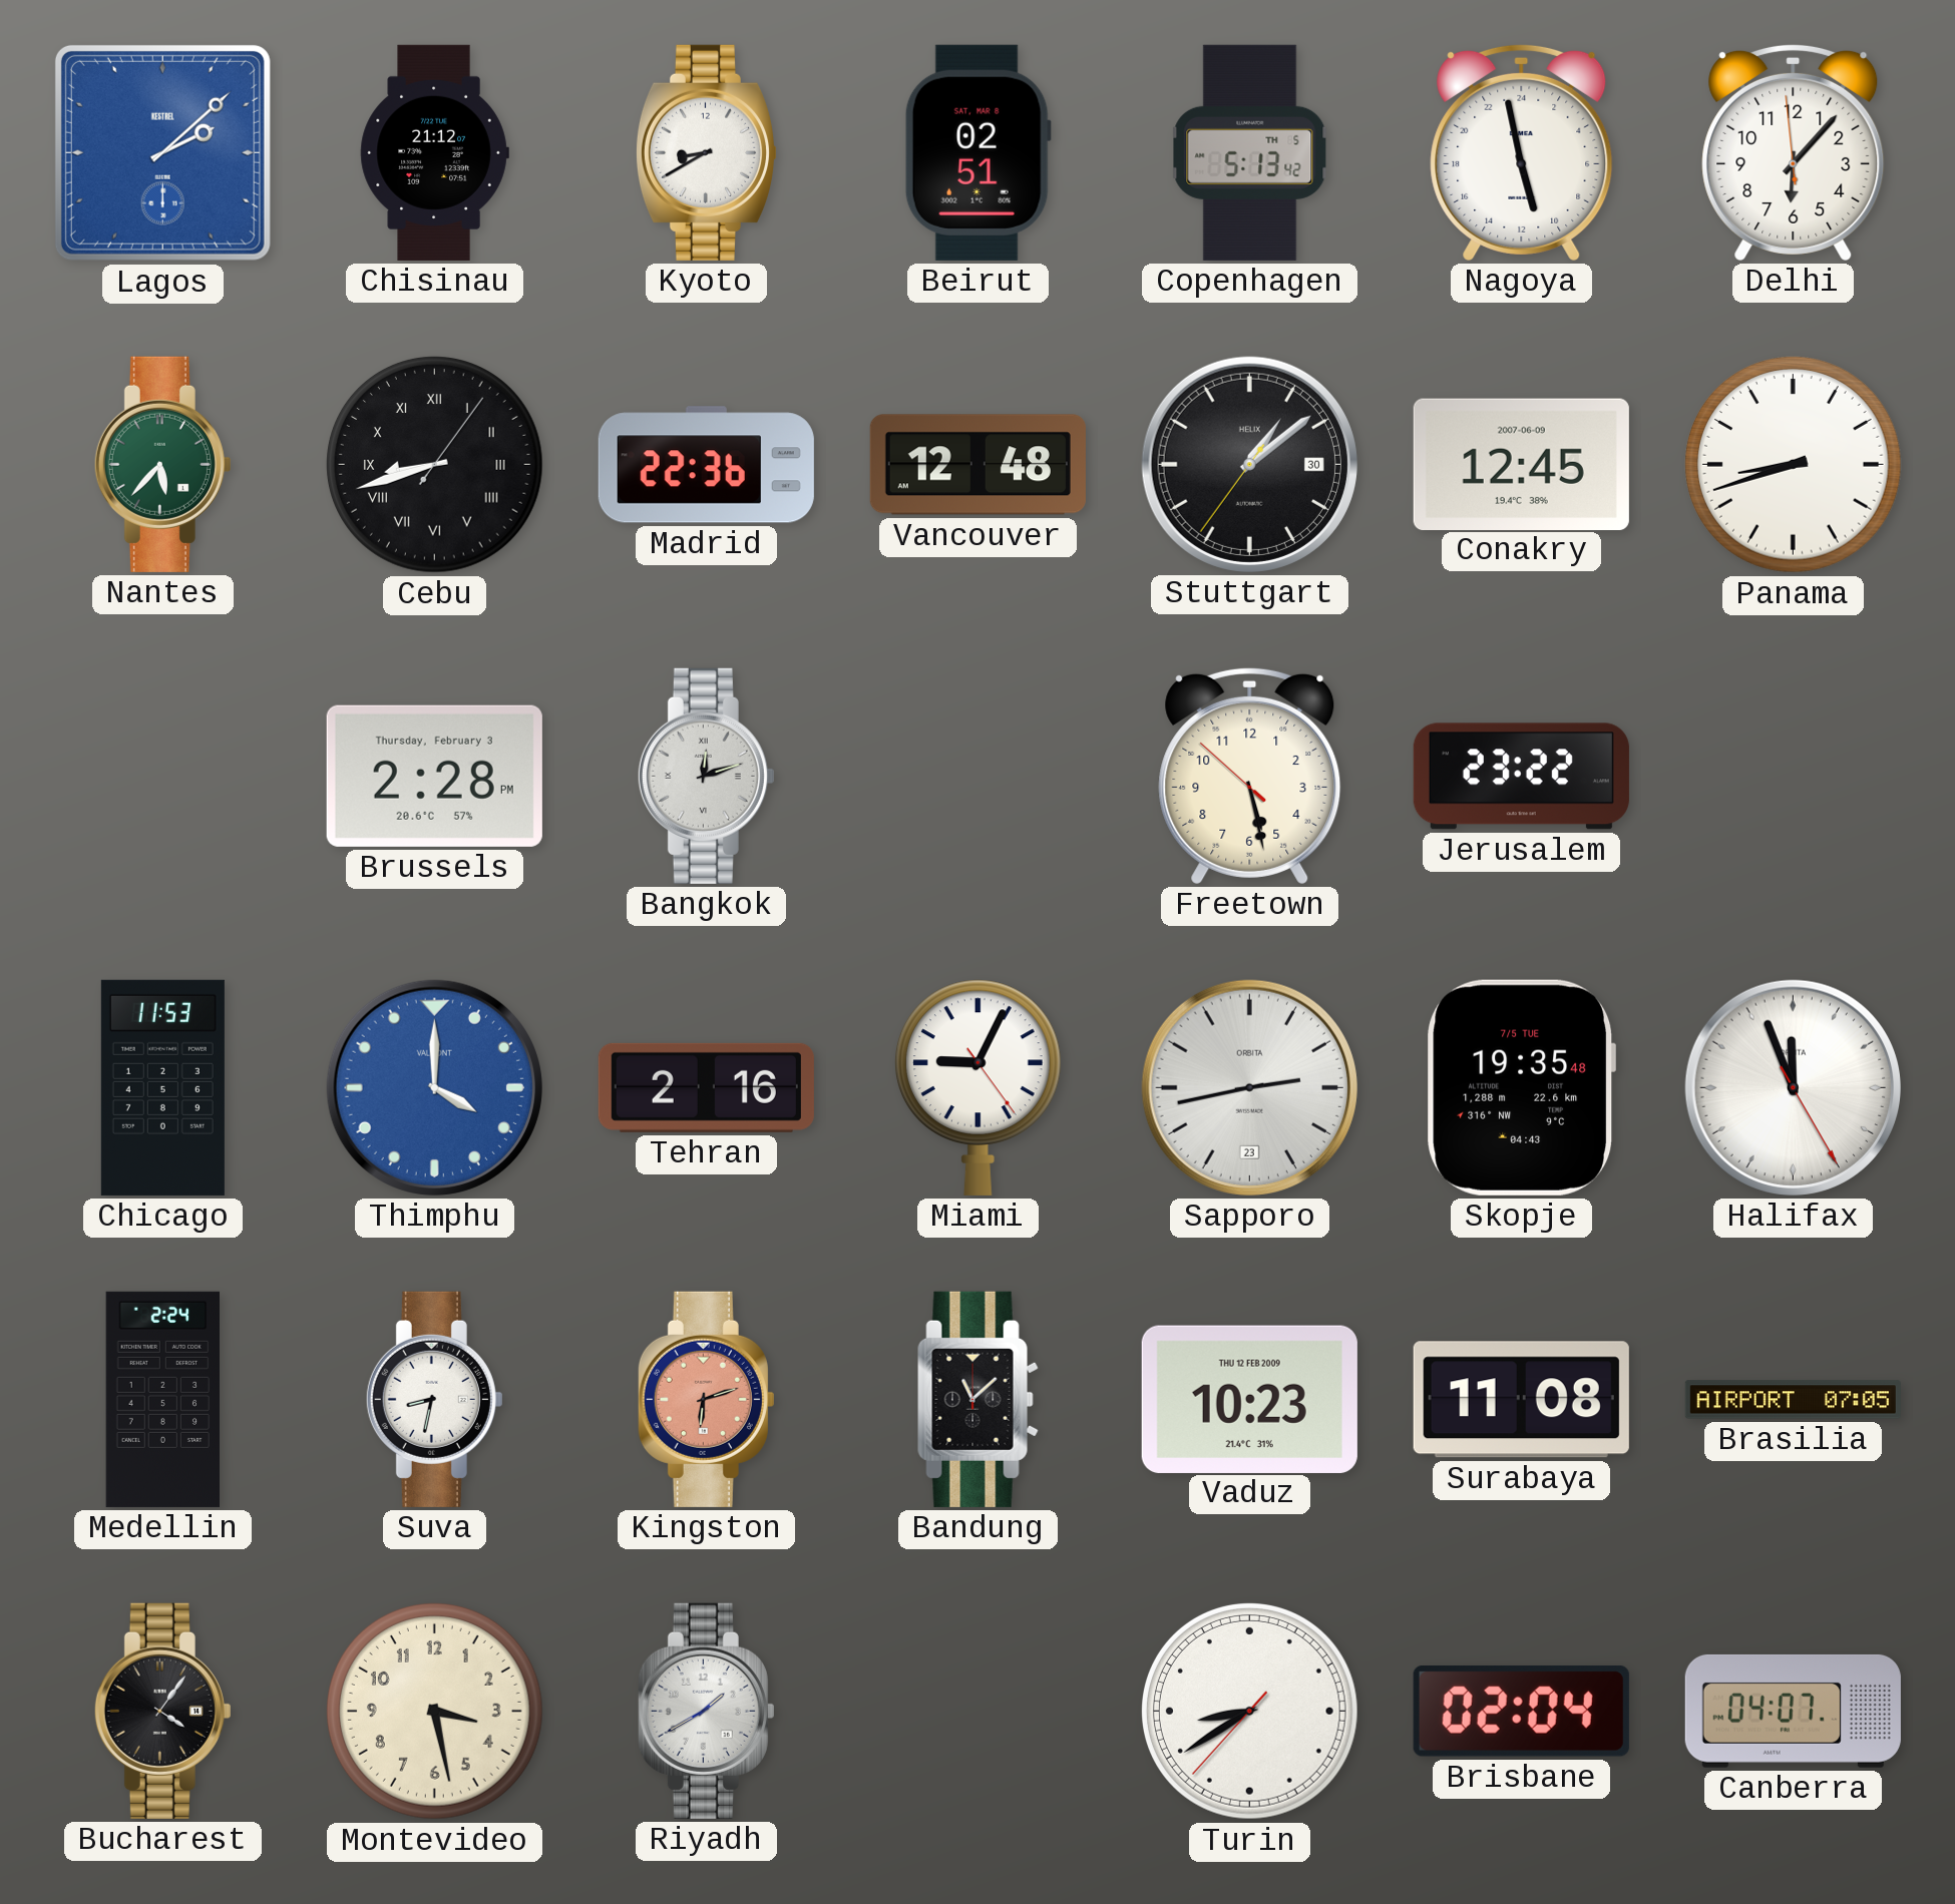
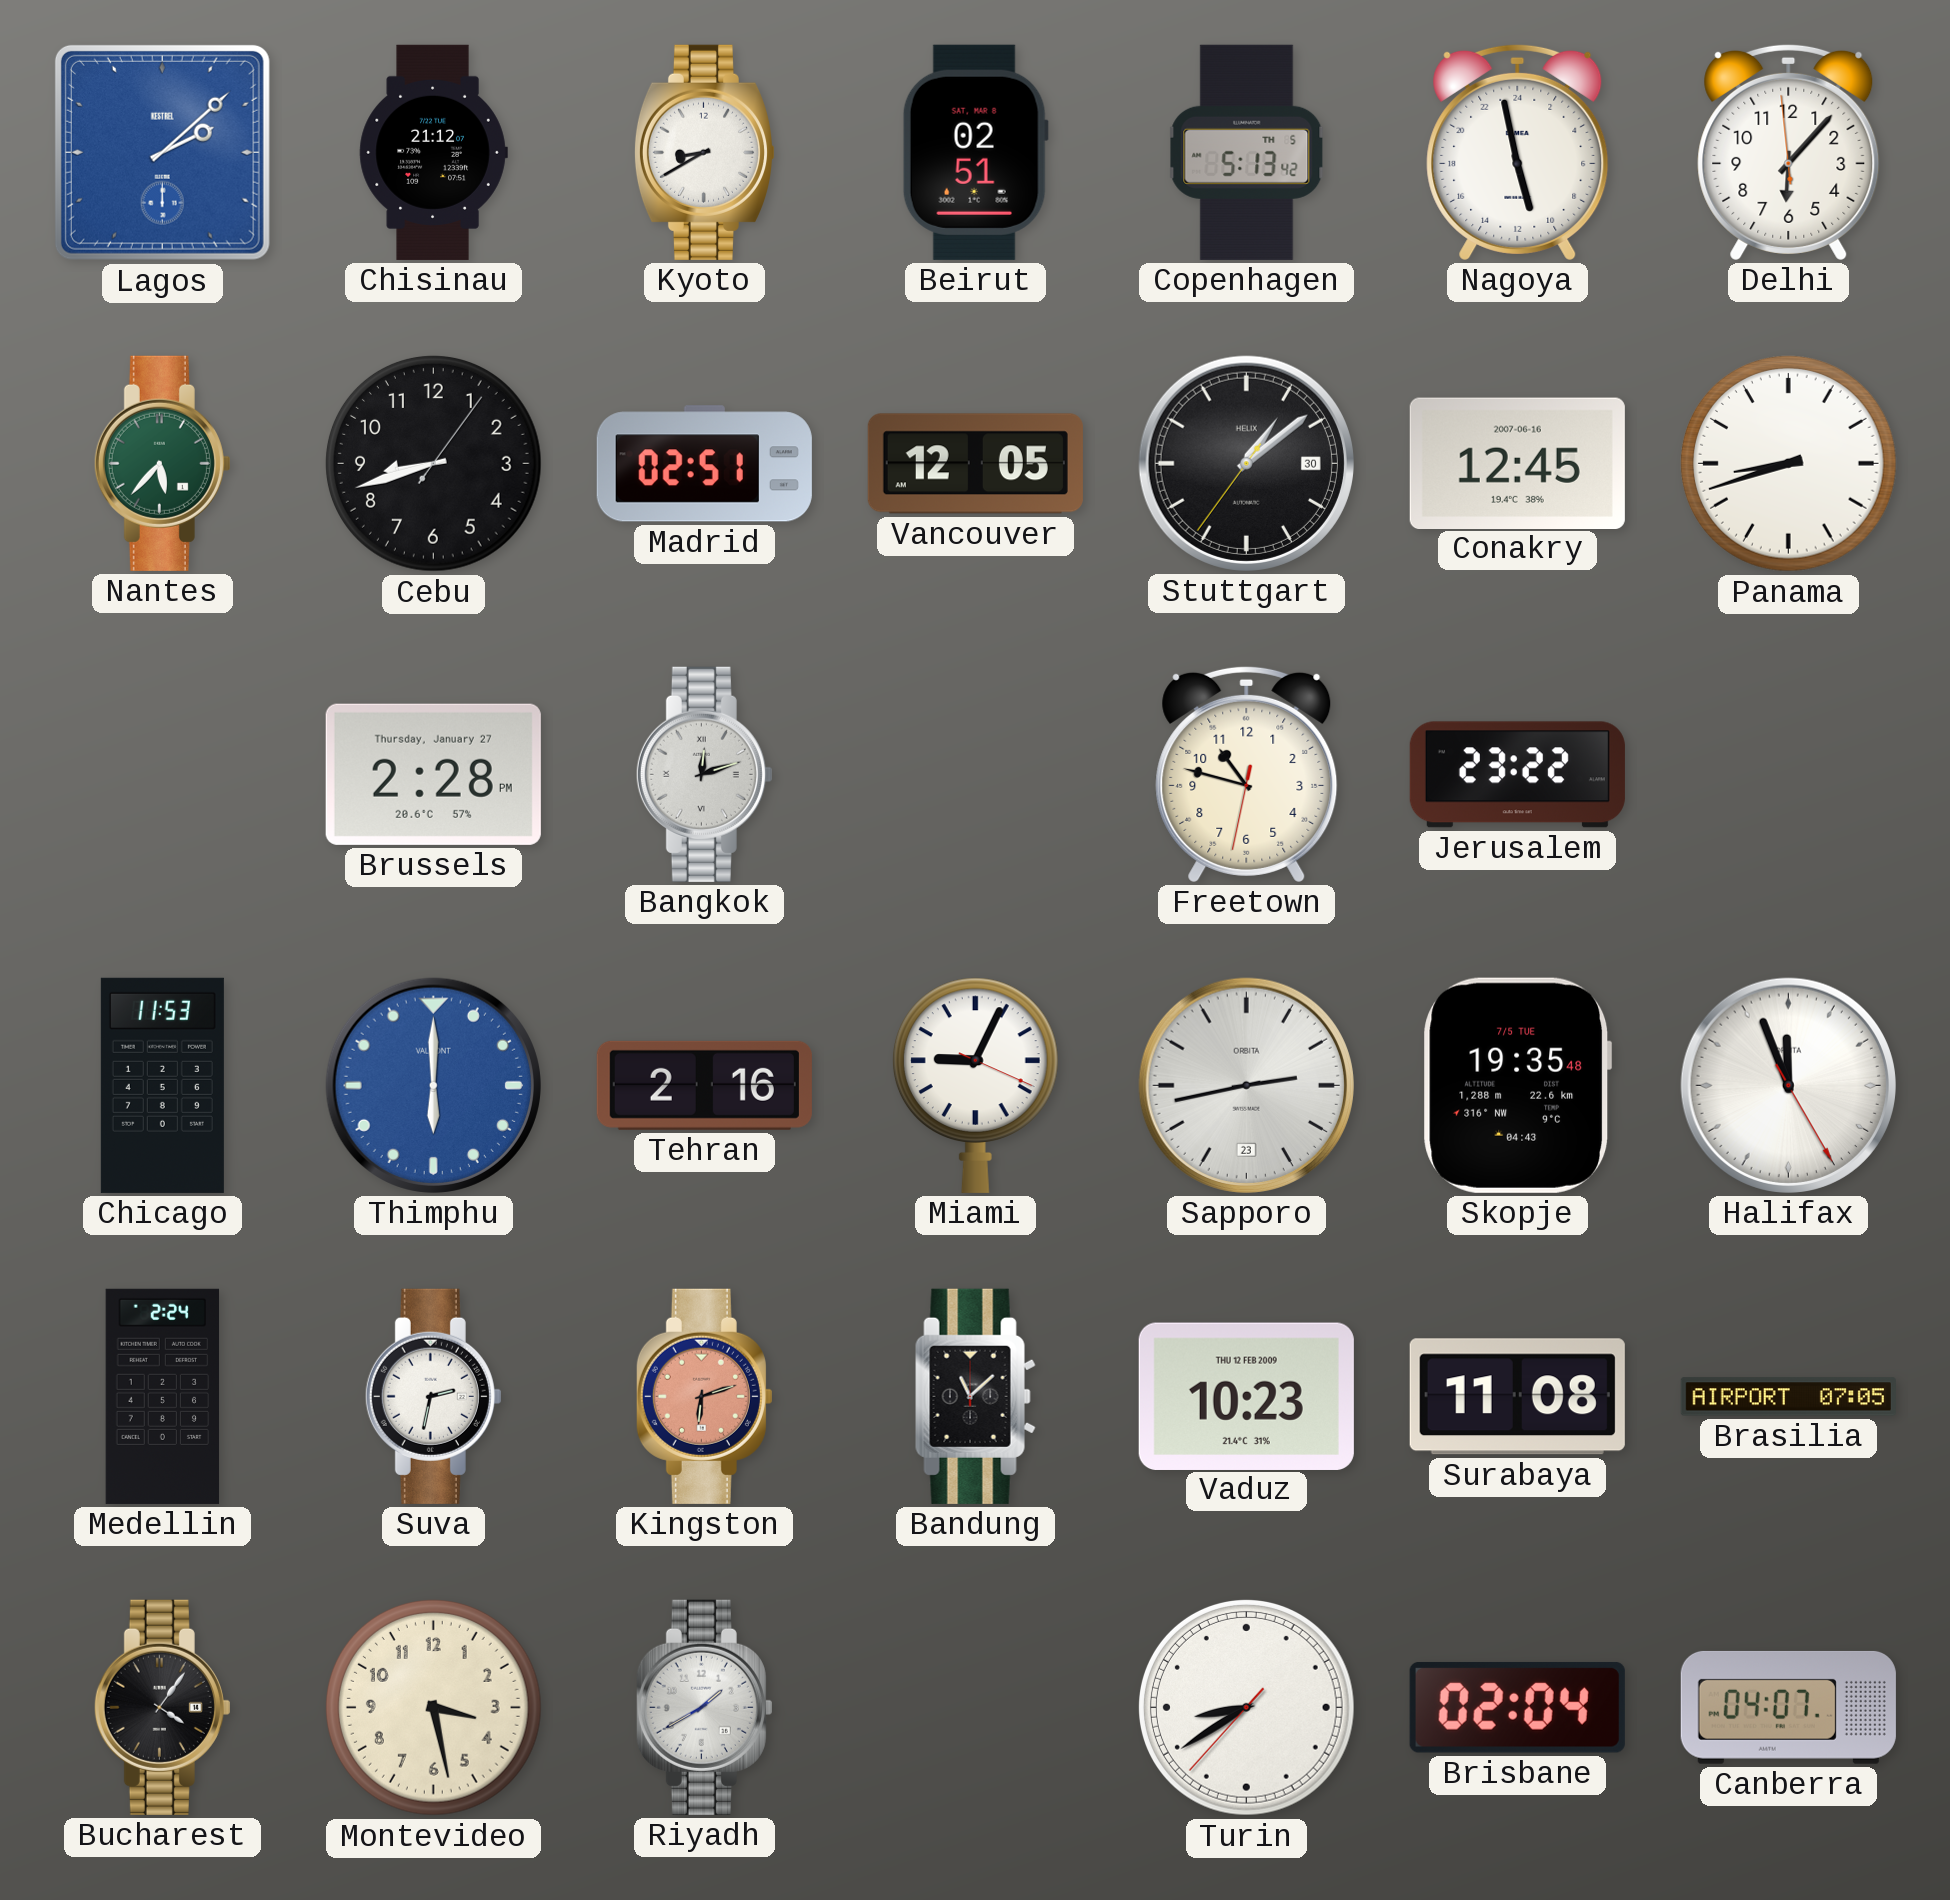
Cebu numerals: Roman -> Arabic (434, 464)
Madrid: 22:36 -> 02:51 (704, 464)
Vancouver: 12:48 -> 12:05 (975, 464)
Conakry date: 2007-06-09 -> 2007-06-16 (1517, 463)
Brussels date: Thursday, February 3 -> Thursday, January 27 (433, 774)
Freetown: 5:27 -> 10:47 (1247, 774)
Thimphu: 4:00 -> 6:00 (433, 1085)
Miami: 9:04:24 -> 9:04:19 (975, 1085)
Suva: 8:32 -> 2:32 (433, 1396)
